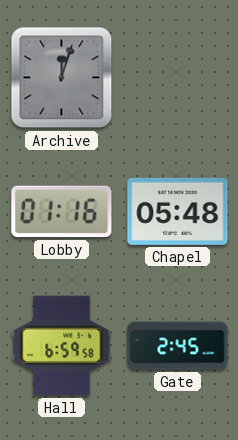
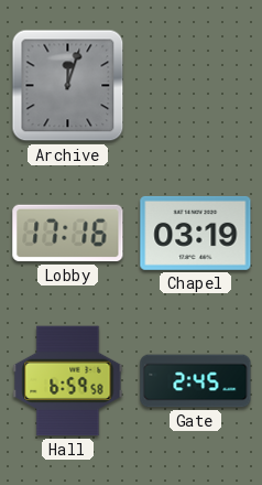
Lobby: 01:16 -> 17:16 (68, 234)
Chapel: 05:48 -> 03:19 (196, 233)
